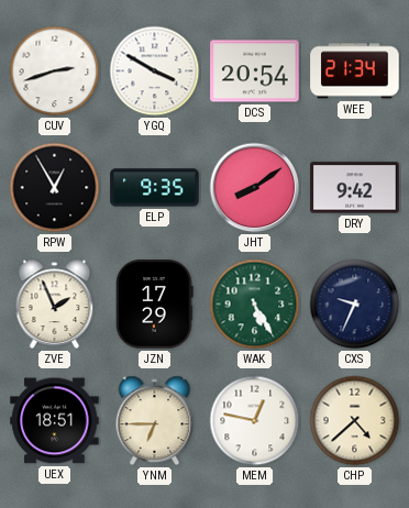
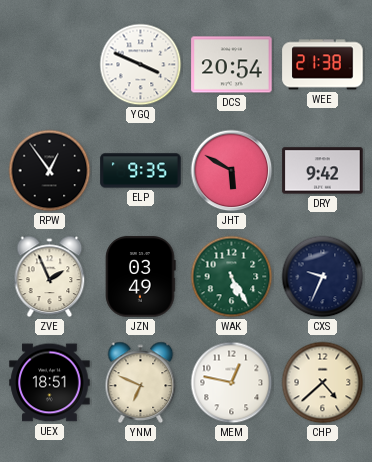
CUV: 2:42 -> none (55, 71)
YGQ: 3:50 -> 3:49 (141, 65)
WEE: 21:34 -> 21:38 (323, 65)
RPW: 12:55 -> 12:54 (50, 171)
JHT: 8:09 -> 5:50 (232, 171)
JZN: 17:29 -> 03:49 (141, 277)
YNM: 6:45 -> 6:49 (141, 382)
